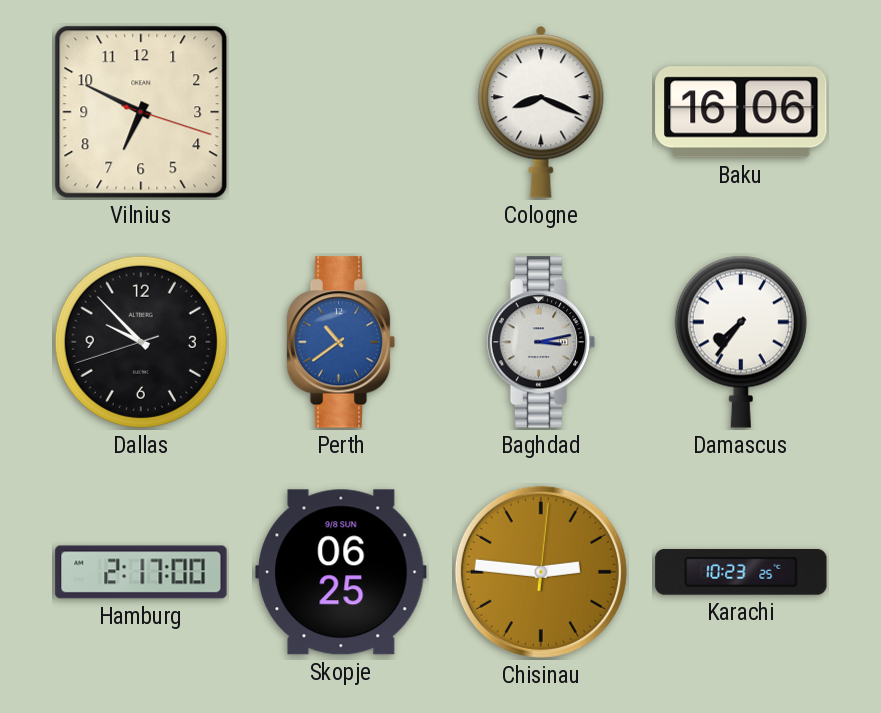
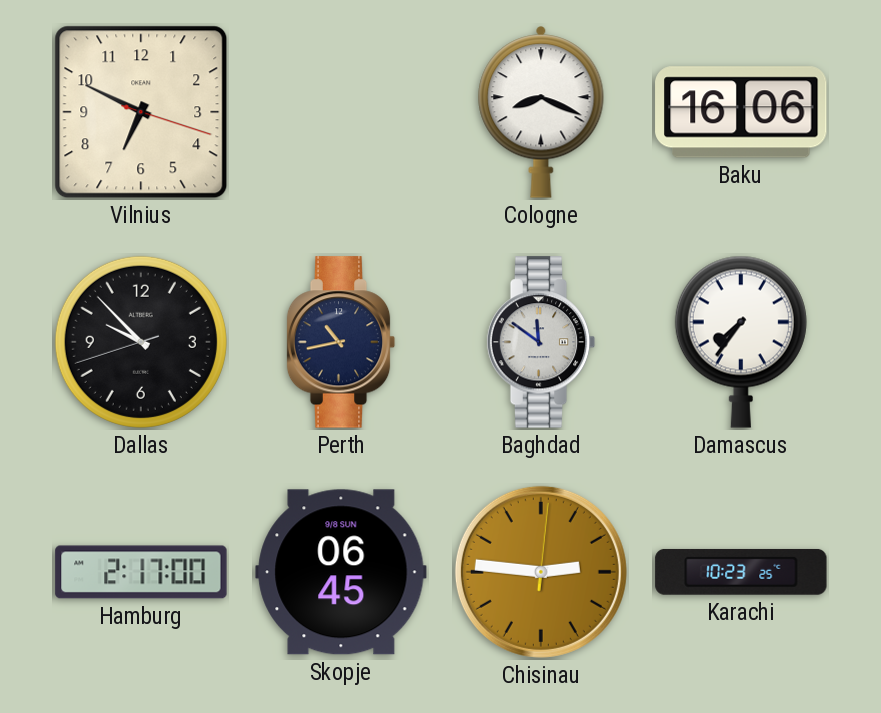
Perth: 10:39 -> 10:43 (341, 342)
Perth dial: blue -> navy (341, 342)
Baghdad: 3:13 -> 11:51 (541, 342)
Skopje: 06:25 -> 06:45 (341, 572)
